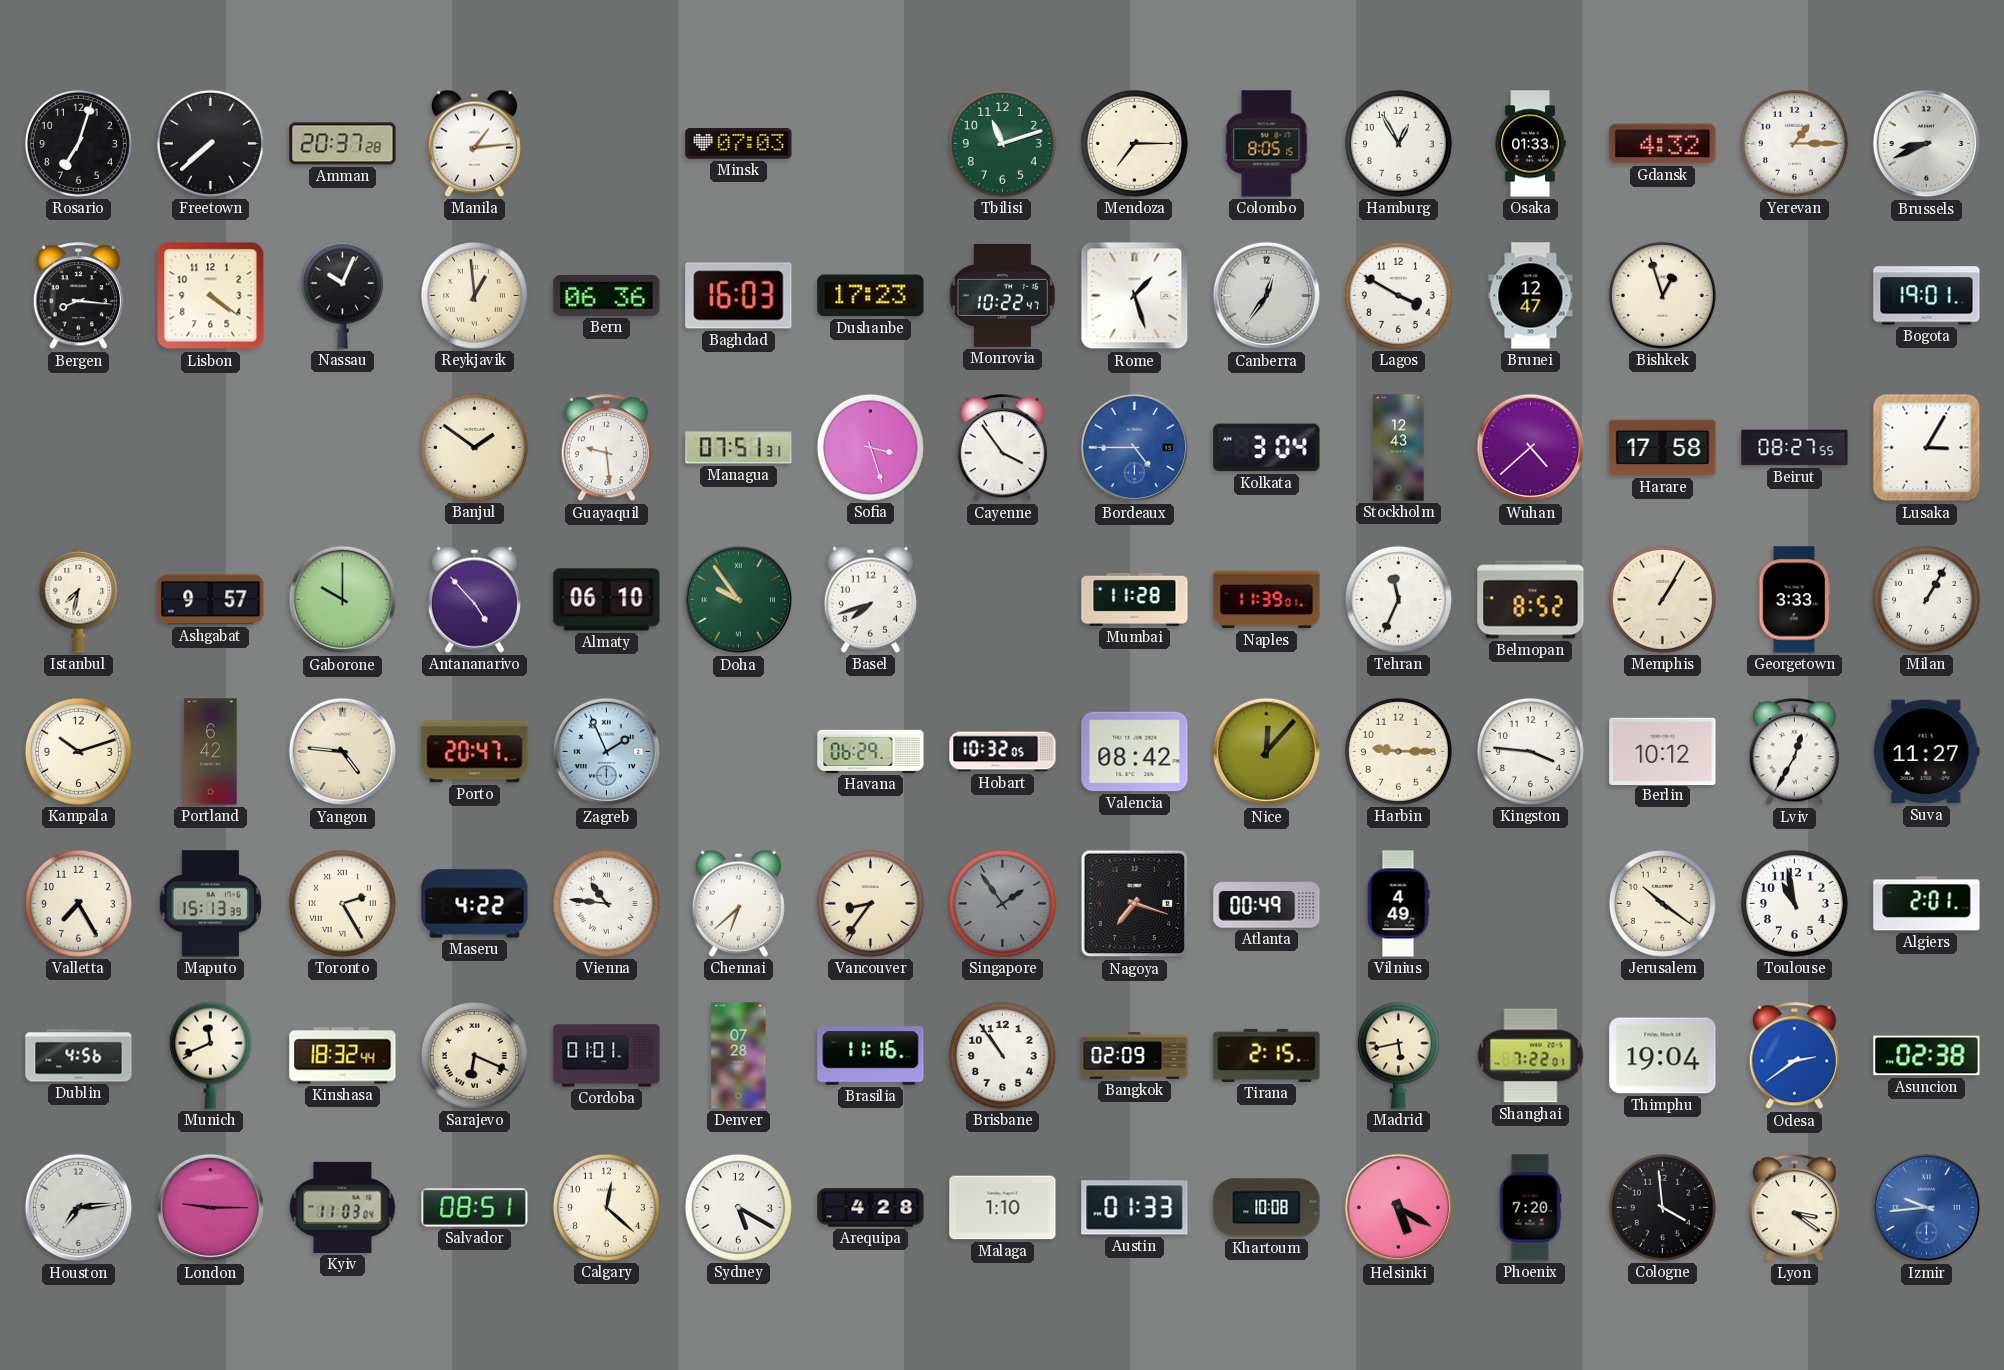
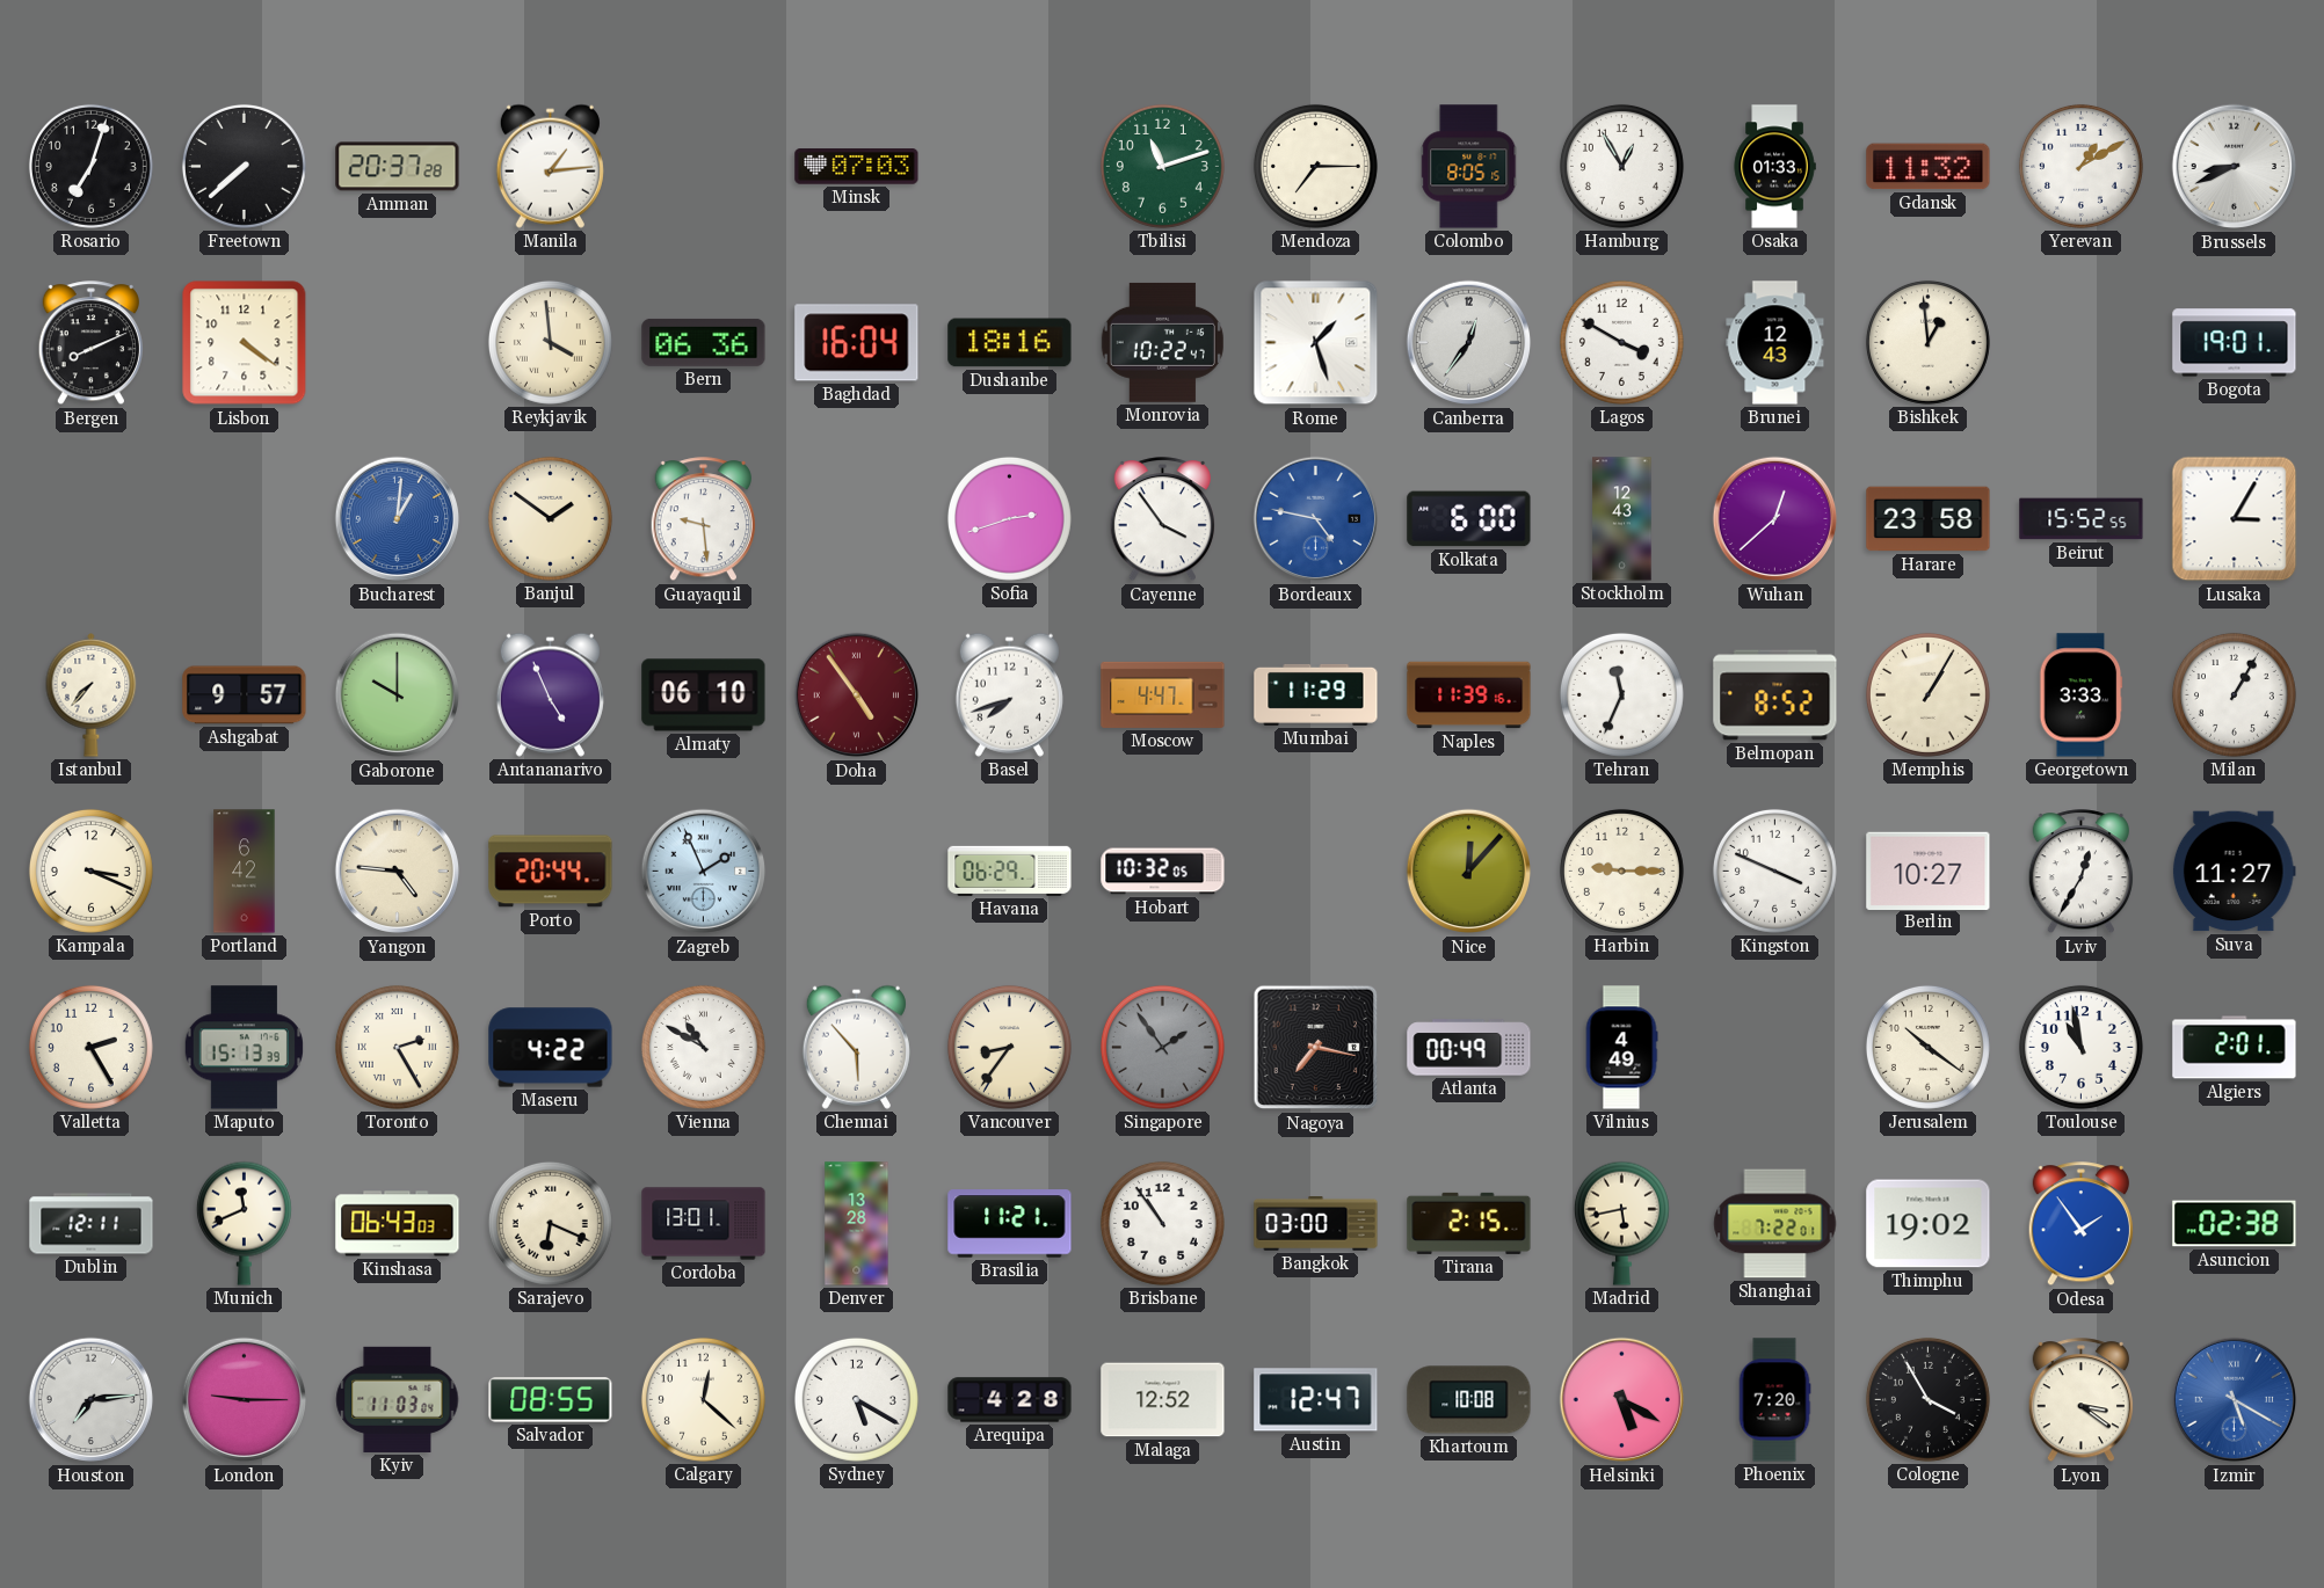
Gdansk: 4:32 -> 11:32 (1929, 167)
Yerevan: 1:15 -> 1:10 (2080, 166)
Bergen: 8:16 -> 8:11 (90, 343)
Nassau: 10:04 -> none (342, 295)
Reykjavik: 12:59 -> 3:59 (550, 342)
Baghdad: 16:03 -> 16:04 (857, 343)
Dushanbe: 17:23 -> 18:16 (1010, 343)
Brunei: 12:47 -> 12:43 (1775, 343)
Bishkek: 12:57 -> 12:59 (1927, 342)
Bucharest: none -> 1:01 (398, 519)
Managua: 07:51 -> none (739, 448)
Sofia: 3:27 -> 2:42 (1009, 518)
Bordeaux: 4:45 -> 4:47 (1316, 519)
Kolkata: 3:04 -> 6:00 (1469, 519)
Wuhan: 4:38 -> 12:38 (1775, 519)
Harare: 17:58 -> 23:58 (1929, 519)
Beirut: 08:27 -> 15:52 (2082, 519)
Istanbul: 7:32 -> 7:37 (92, 695)
Antananarivo: 4:53 -> 4:56 (550, 694)
Doha: 9:54 -> 4:54 (857, 695)
Doha dial: green -> burgundy (857, 695)
Moscow: none -> 4:47 (1163, 694)
Mumbai: 11:28 -> 11:29 (1316, 694)
Naples: 11:39:01 -> 11:39:16 (1469, 695)
Kampala: 10:12 -> 3:19 (90, 871)
Porto: 20:47 -> 20:44 (551, 872)
Valencia: 08:42 -> none (1135, 752)
Kingston: 3:46 -> 3:49 (1774, 871)
Berlin: 10:12 -> 10:27 (1929, 871)
Valletta: 7:25 -> 2:25 (90, 1047)
Vienna: 10:46 -> 10:50 (703, 1047)
Chennai: 6:38 -> 5:53 (856, 1047)
Nagoya: 7:18 -> 7:17 (1316, 1048)
Dublin: 4:56 -> 12:11 (92, 1224)
Kinshasa: 18:32 -> 06:43 (398, 1224)
Cordoba: 01:01 -> 13:01 (704, 1224)
Denver: 07:28 -> 13:28 (857, 1224)
Brasilia: 11:16 -> 11:21 (1010, 1224)
Bangkok: 02:09 -> 03:00 (1316, 1224)
Thimphu: 19:04 -> 19:02 (1929, 1224)
Odesa: 2:39 -> 1:54 (2080, 1224)
Salvador: 08:51 -> 08:55 (551, 1400)
Malaga: 1:10 -> 12:52 (1163, 1400)
Austin: 01:33 -> 12:47 (1316, 1400)
Cologne: 3:59 -> 3:55 (1927, 1399)
Izmir: 9:44 -> 5:20 (2235, 1400)
